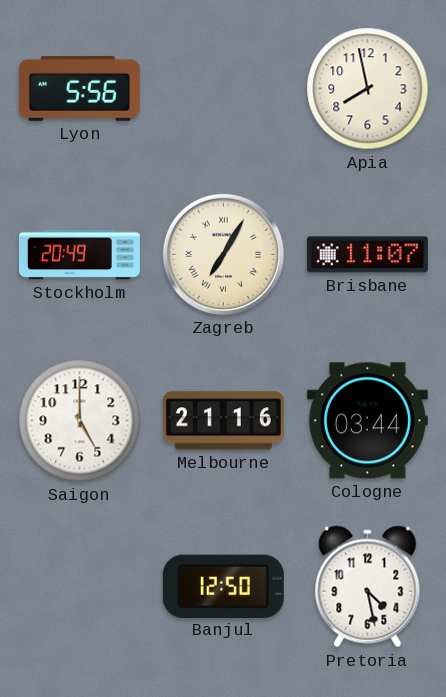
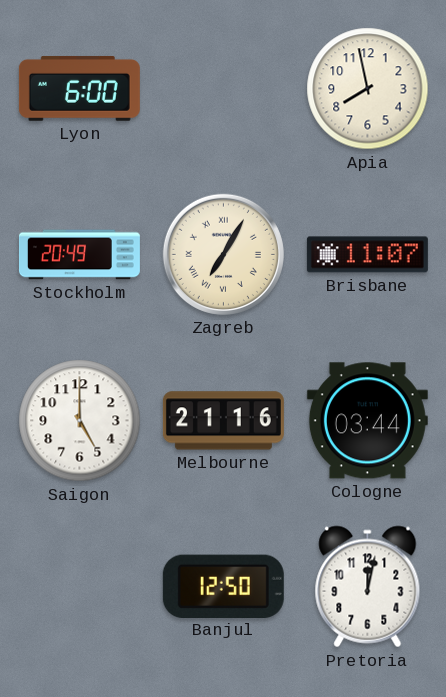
Lyon: 5:56 -> 6:00 (79, 88)
Pretoria: 4:28 -> 12:02 (368, 587)
